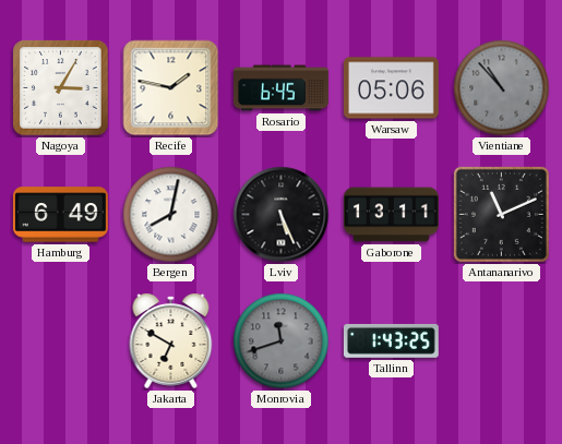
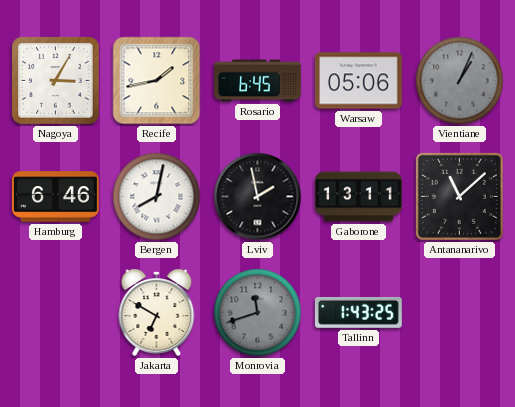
Recife: 1:47 -> 1:43 (157, 81)
Vientiane: 10:53 -> 1:04 (460, 81)
Hamburg: 6:49 -> 6:46 (55, 197)
Lviv: 5:26 -> 1:58 (258, 197)
Antananarivo: 11:11 -> 11:08 (459, 196)
